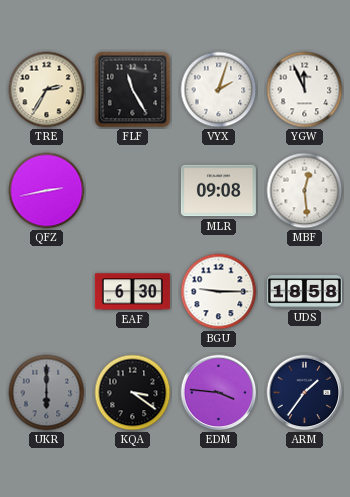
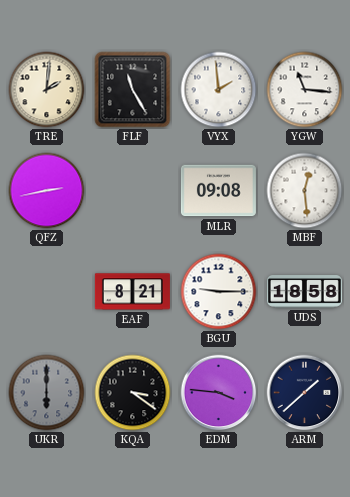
TRE: 2:35 -> 2:01 (47, 90)
VYX: 2:03 -> 1:59 (219, 90)
YGW: 11:56 -> 11:16 (305, 90)
EAF: 6:30 -> 8:21 (132, 292)
ARM: 1:36 -> 1:38 (305, 393)
